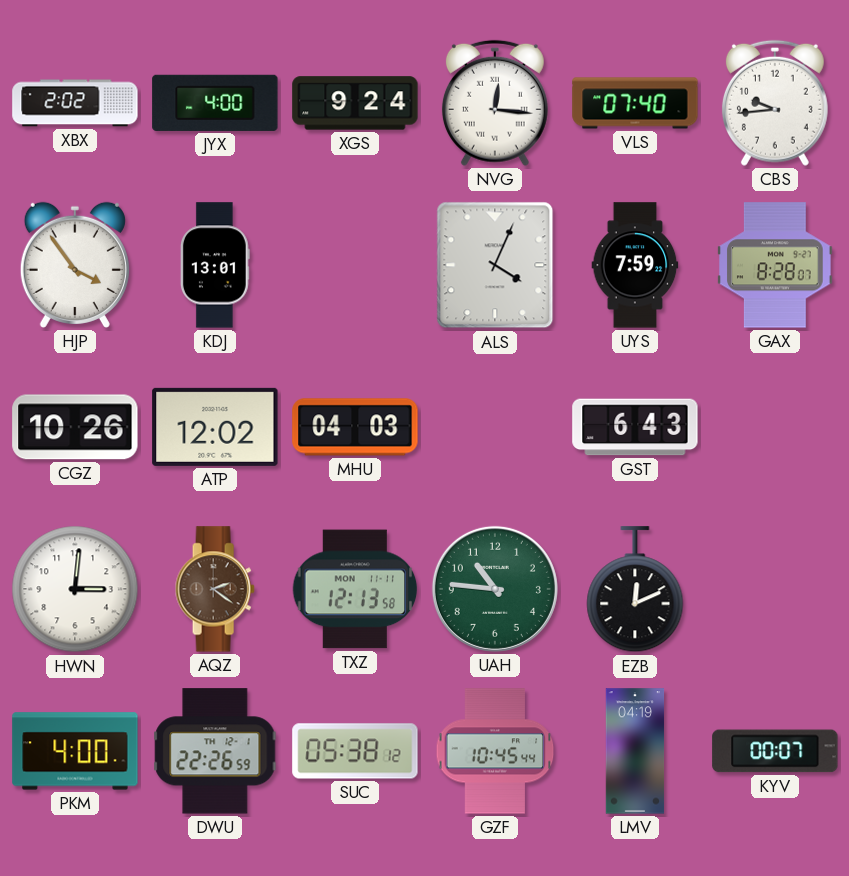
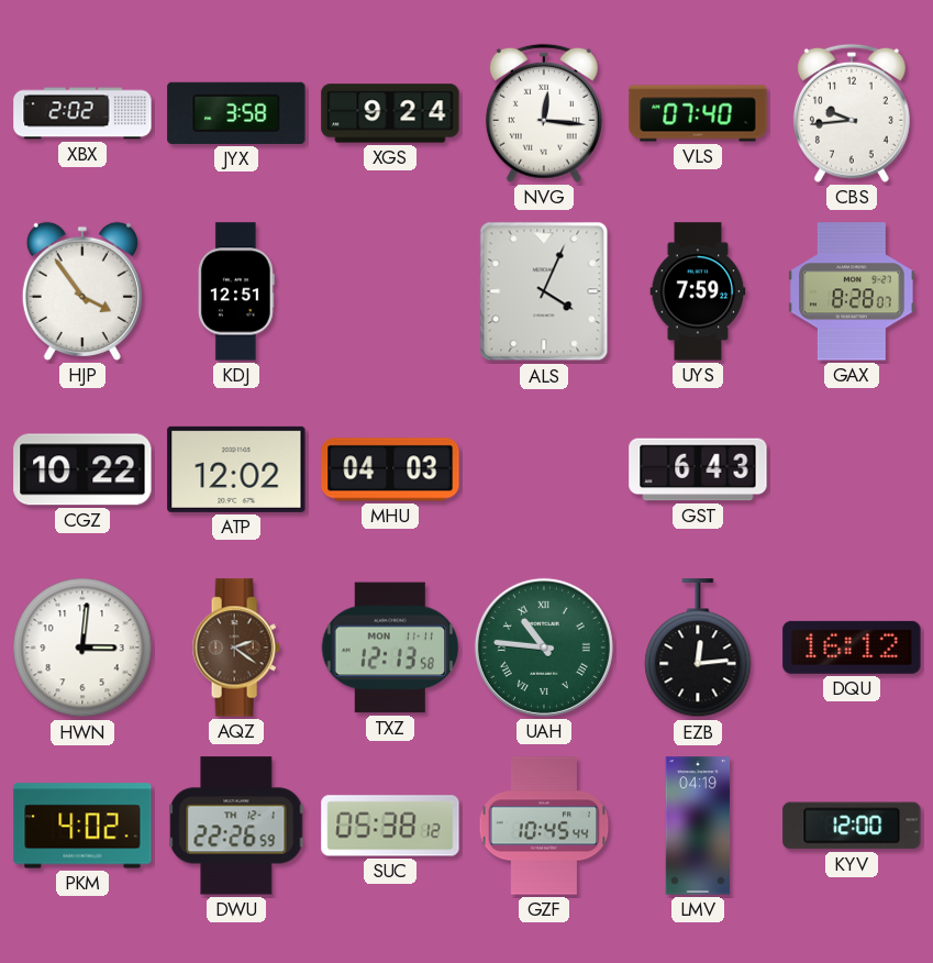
JYX: 4:00 -> 3:58 (236, 113)
KDJ: 13:01 -> 12:51 (236, 291)
CGZ: 10:26 -> 10:22 (82, 469)
UAH numerals: Arabic -> Roman (544, 647)
EZB: 12:11 -> 12:14 (698, 649)
DQU: none -> 16:12 (852, 647)
PKM: 4:00 -> 4:02 (82, 826)
KYV: 00:07 -> 12:00 (852, 826)
